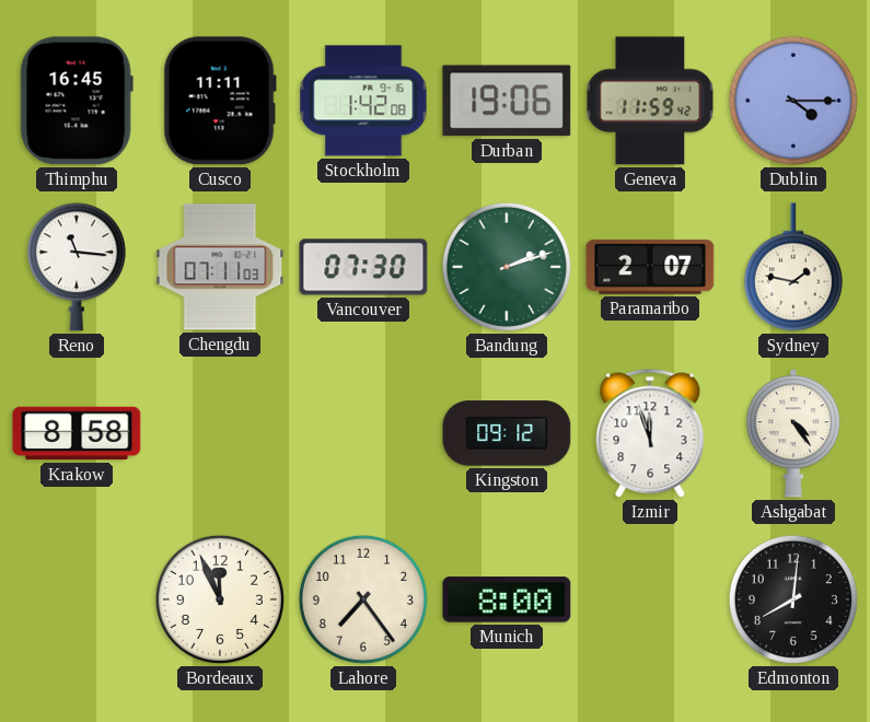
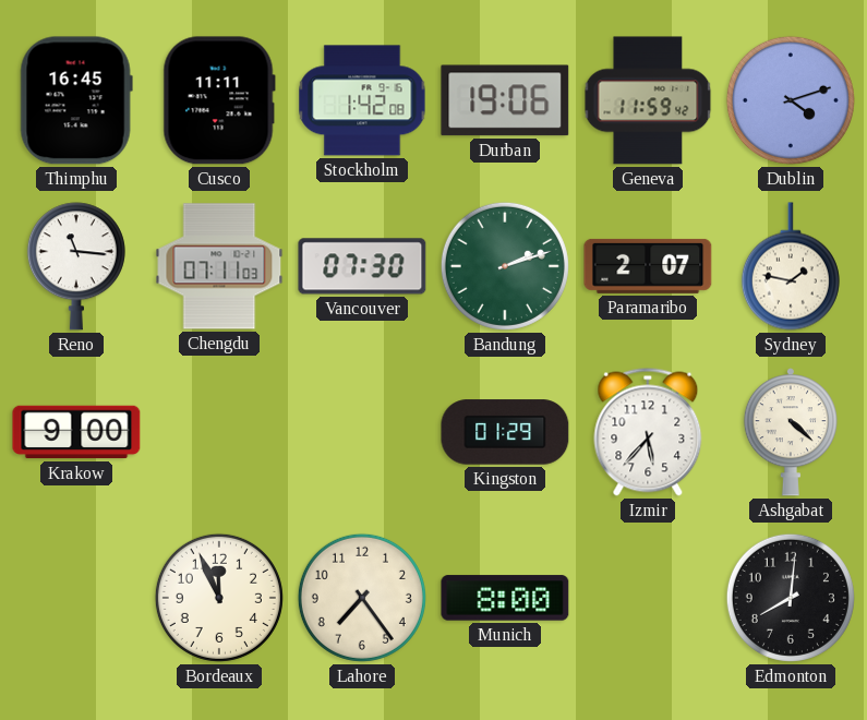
Dublin: 4:15 -> 4:12 (791, 100)
Krakow: 8:58 -> 9:00 (76, 432)
Kingston: 09:12 -> 01:29 (505, 432)
Izmir: 11:57 -> 5:37 (648, 432)
Ashgabat: 4:24 -> 4:22 (791, 432)
